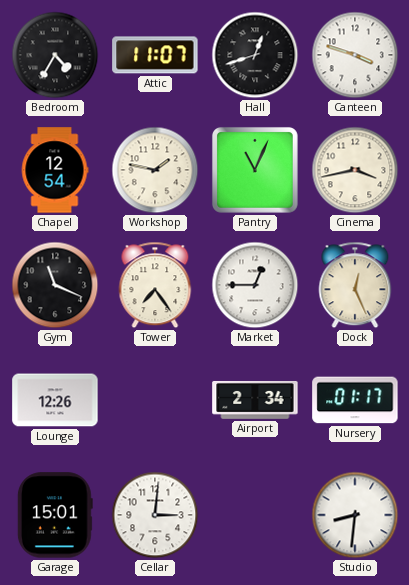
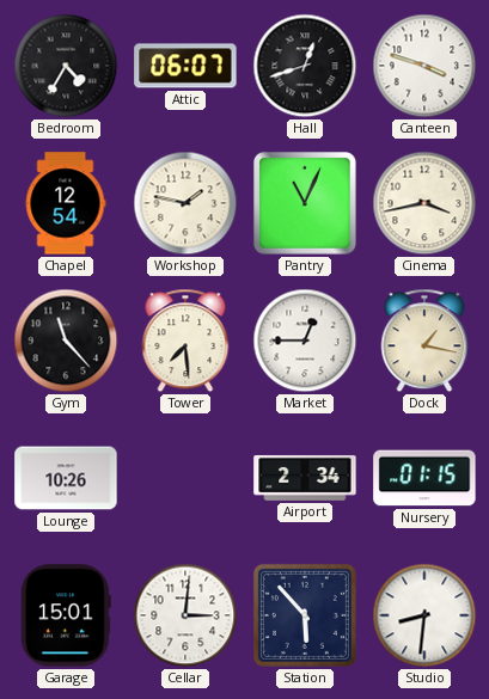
Attic: 11:07 -> 06:07 (185, 66)
Gym: 11:19 -> 11:23 (66, 341)
Tower: 7:24 -> 7:29 (185, 341)
Dock: 12:26 -> 1:17 (424, 341)
Lounge: 12:26 -> 10:26 (66, 478)
Nursery: 01:17 -> 01:15 (424, 478)
Station: none -> 5:53 (305, 615)
